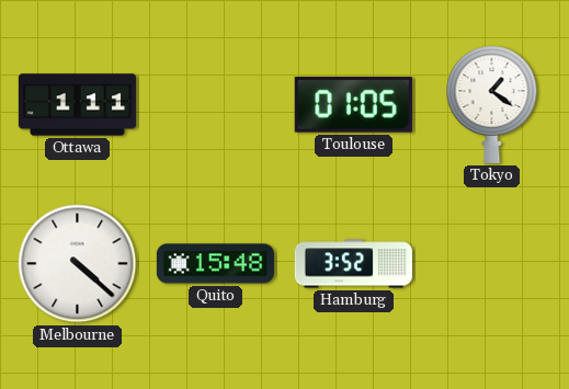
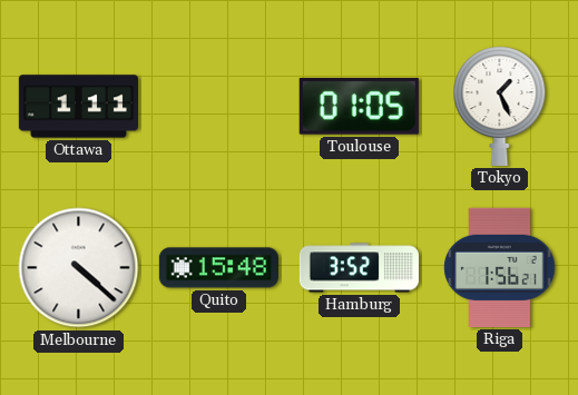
Tokyo: 1:21 -> 1:26 (500, 106)
Riga: none -> 1:56 (500, 267)
